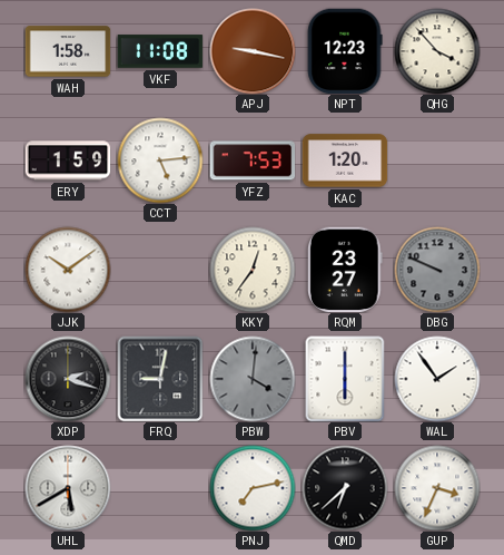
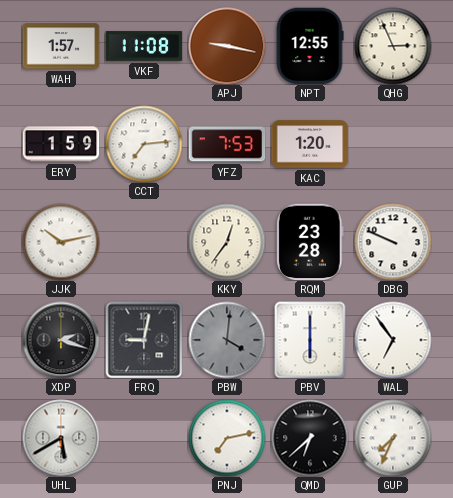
WAH: 1:58 -> 1:57 (61, 46)
NPT: 12:23 -> 12:55 (310, 46)
QHG: 3:53 -> 2:56 (393, 46)
CCT: 5:14 -> 7:14 (144, 144)
JJK: 10:09 -> 10:13 (61, 242)
RQM: 23:27 -> 23:28 (311, 242)
DBG dial: grey -> white (393, 242)
WAL: 1:54 -> 6:54 (393, 340)
GUP: 3:34 -> 7:34 (393, 438)
